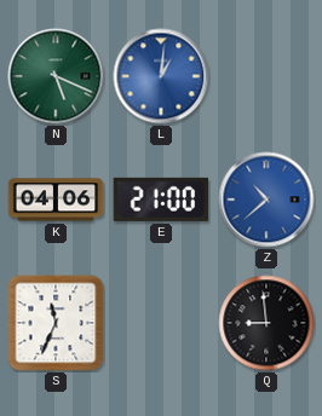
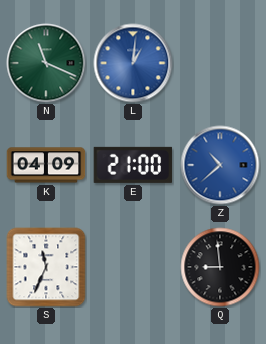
N: 5:19 -> 11:19 (46, 63)
K: 04:06 -> 04:09 (46, 165)
